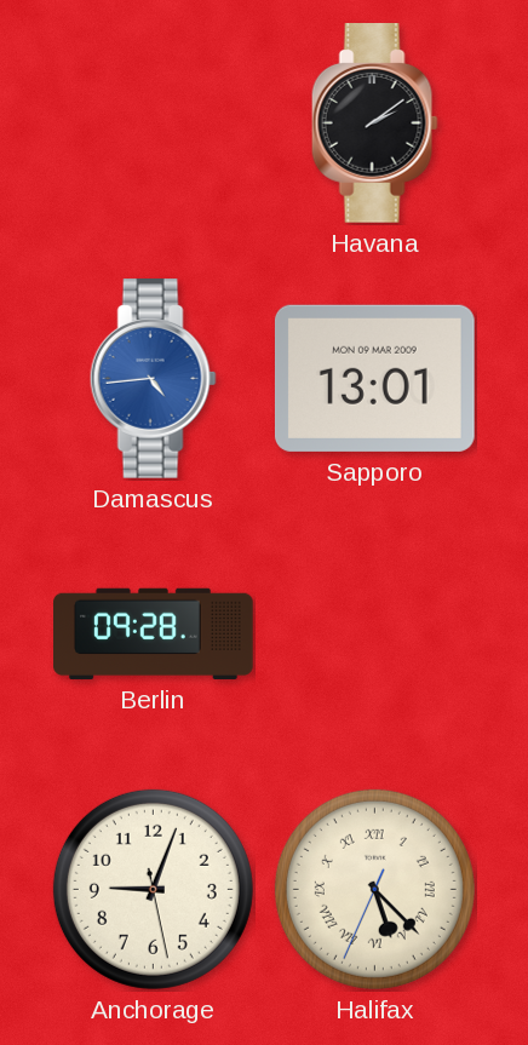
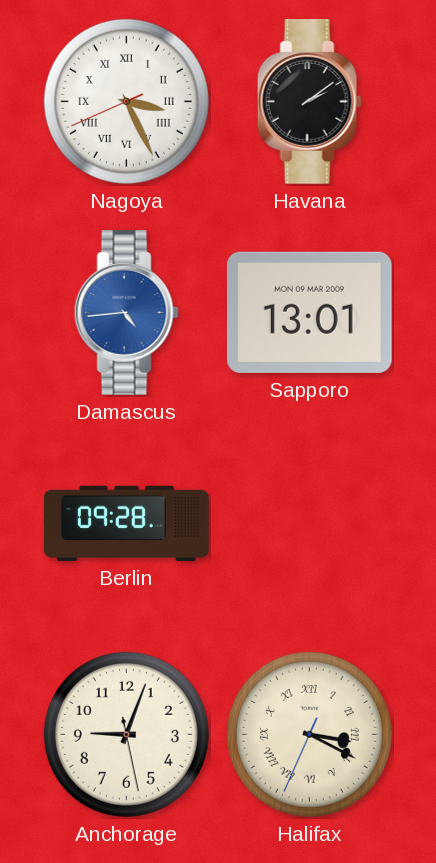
Nagoya: none -> 3:25 (126, 101)
Halifax: 5:22 -> 3:19 (309, 734)
